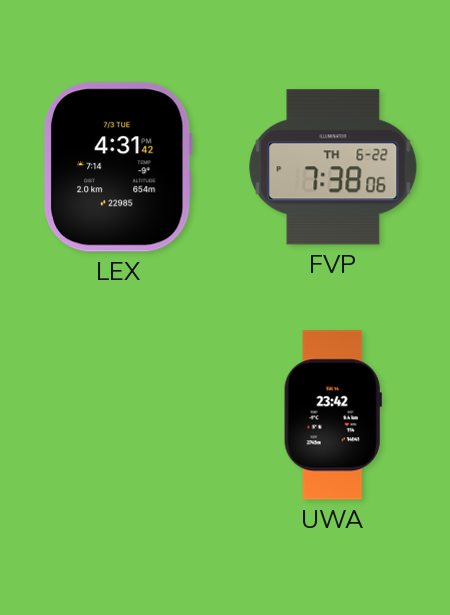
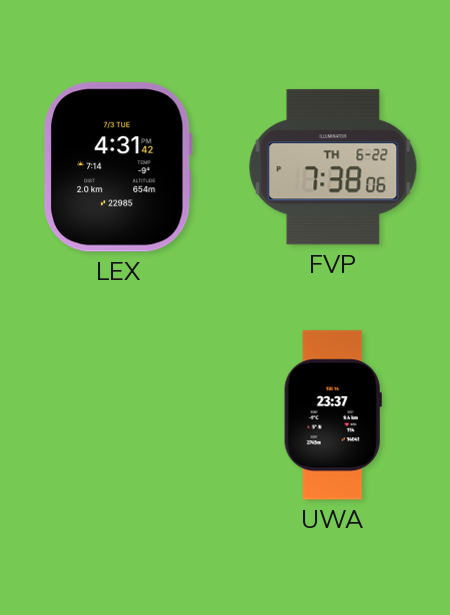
UWA: 23:42 -> 23:37 (333, 415)
